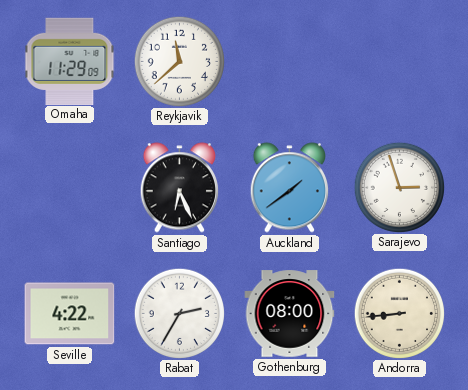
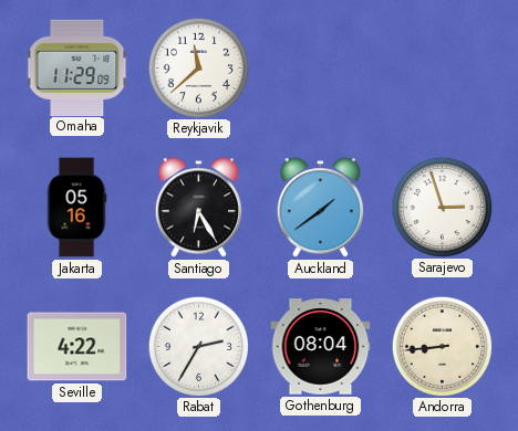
Jakarta: none -> 05:16 (76, 208)
Santiago: 6:26 -> 6:25 (198, 208)
Gothenburg: 08:00 -> 08:04 (321, 347)
